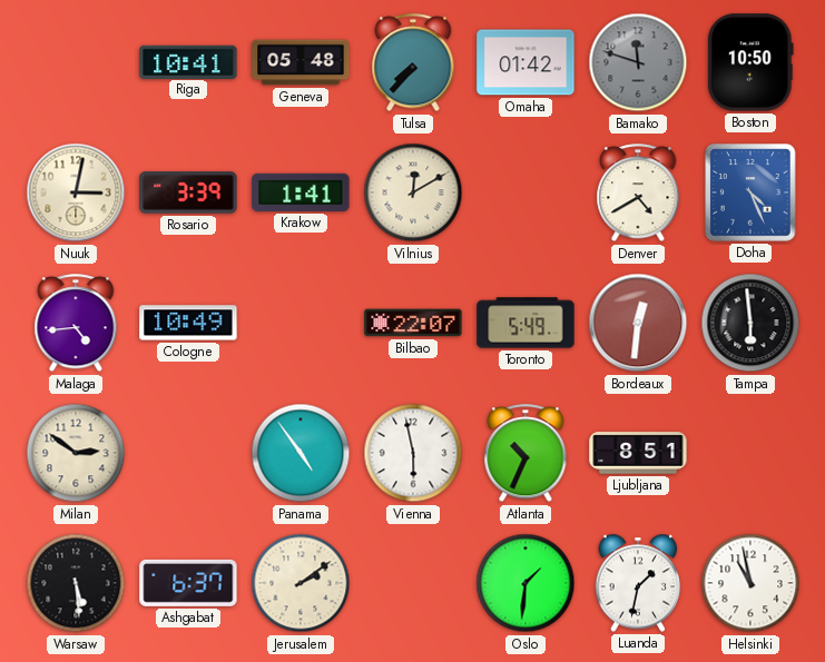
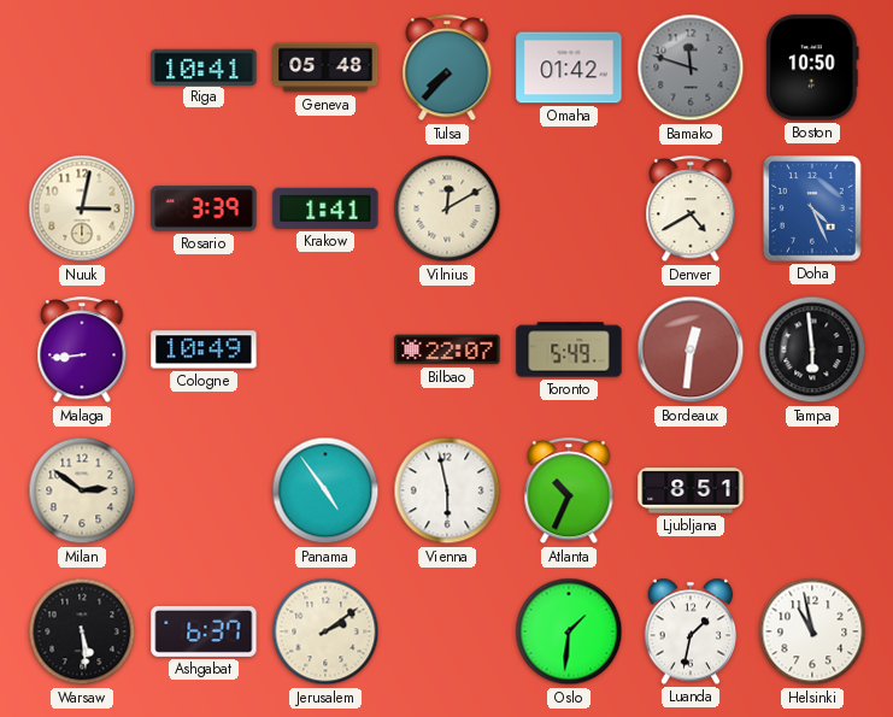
Malaga: 4:44 -> 8:44 (82, 351)
